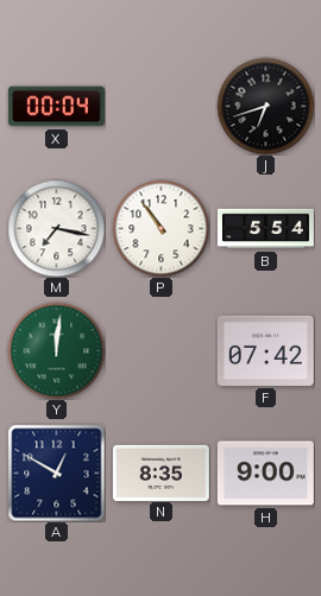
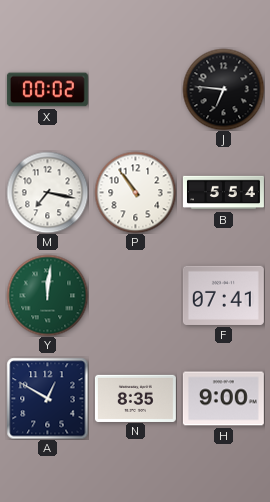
X: 00:04 -> 00:02 (47, 90)
J: 6:42 -> 6:46 (223, 89)
F: 07:42 -> 07:41 (223, 295)
